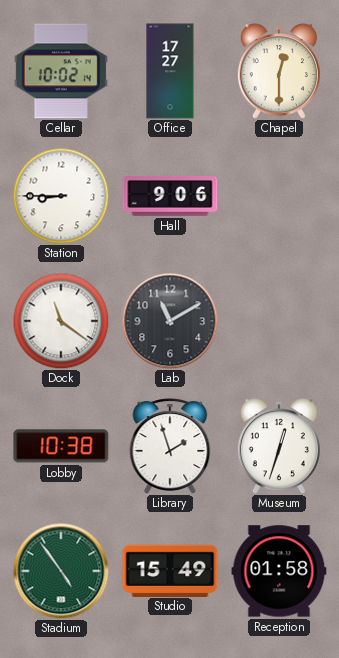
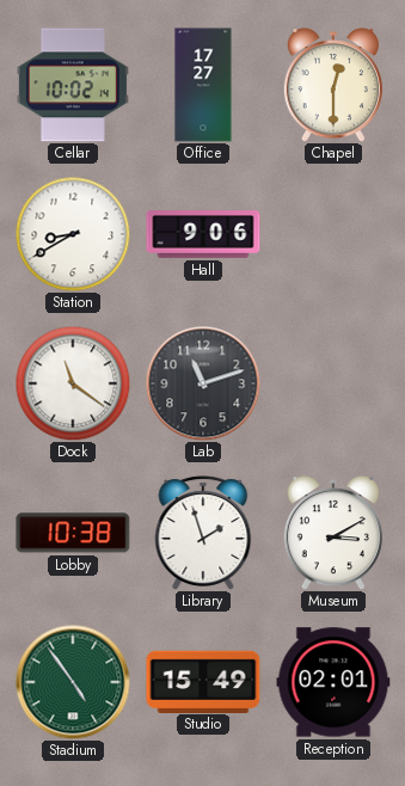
Station: 8:45 -> 8:40 (73, 234)
Lab: 11:10 -> 11:12 (203, 383)
Museum: 12:33 -> 3:10 (333, 533)
Reception: 01:58 -> 02:01 (333, 682)
